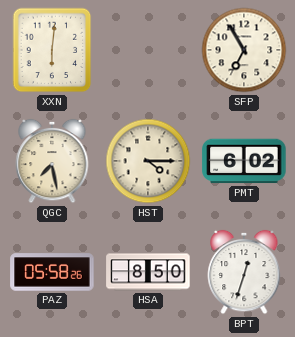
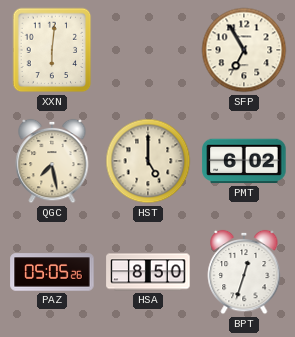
HST: 4:15 -> 5:00 (148, 161)
PAZ: 05:58 -> 05:05 (52, 272)
